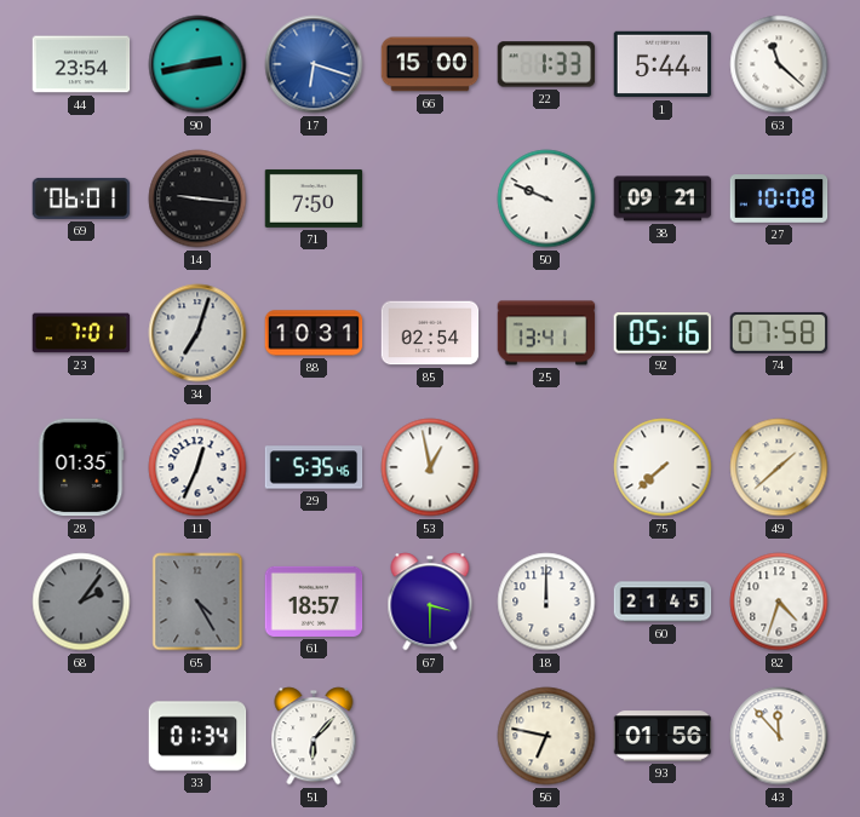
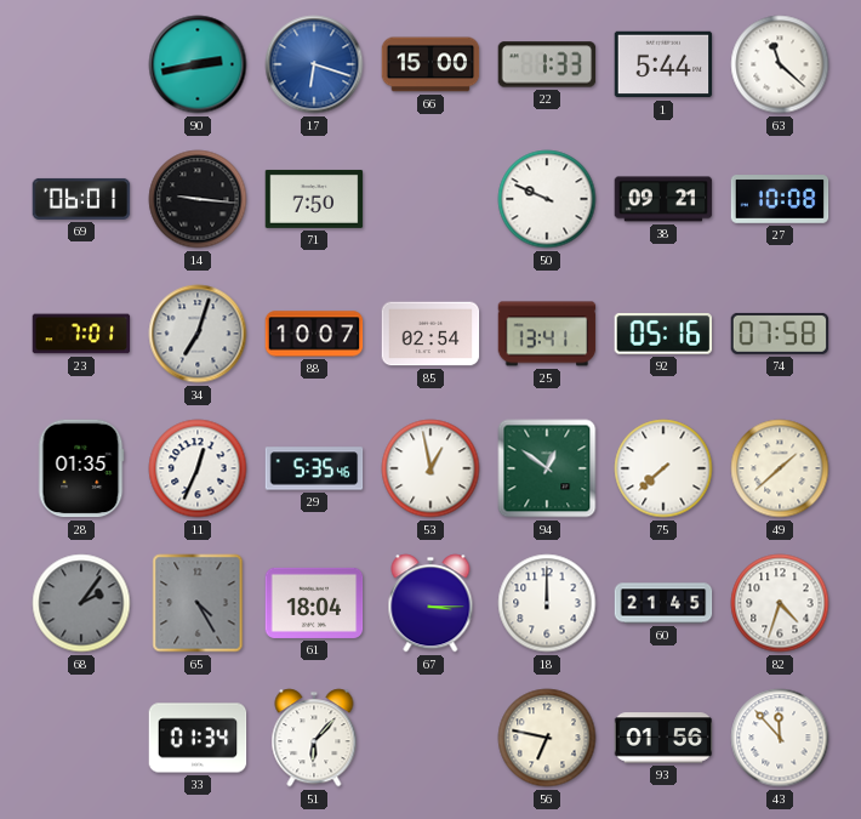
44: 23:54 -> none (81, 64)
88: 10:31 -> 10:07 (314, 334)
94: none -> 12:51 (547, 468)
61: 18:57 -> 18:04 (314, 603)
67: 3:30 -> 3:15 (430, 603)
